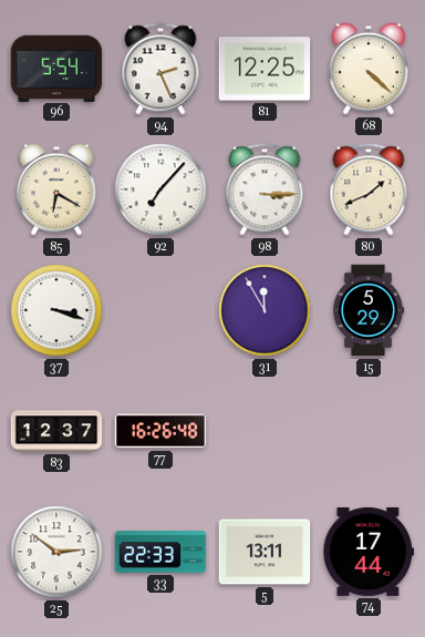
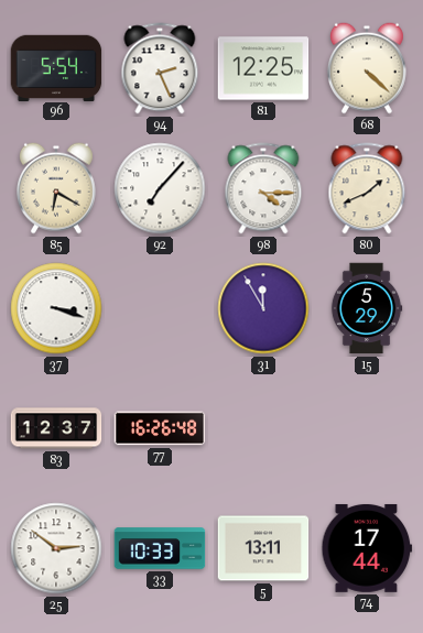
98: 3:15 -> 4:15 (263, 188)
33: 22:33 -> 10:33 (160, 548)
